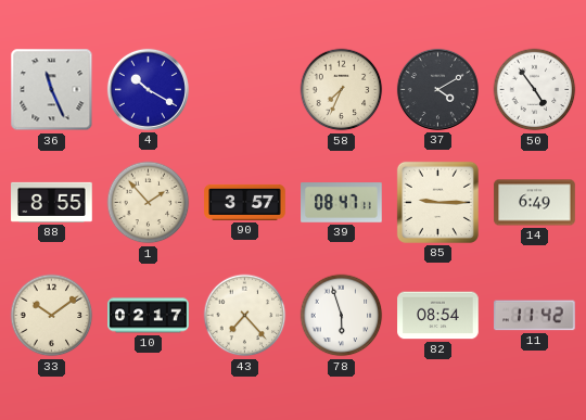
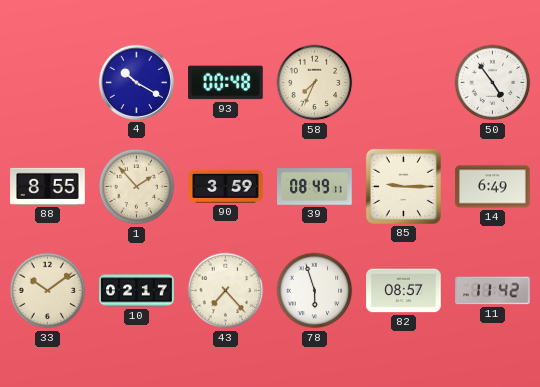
36: 11:26 -> none (52, 90)
93: none -> 00:48 (226, 83)
37: 4:10 -> none (437, 89)
90: 3:57 -> 3:59 (226, 186)
39: 08:47 -> 08:49 (315, 187)
82: 08:54 -> 08:57 (404, 291)
